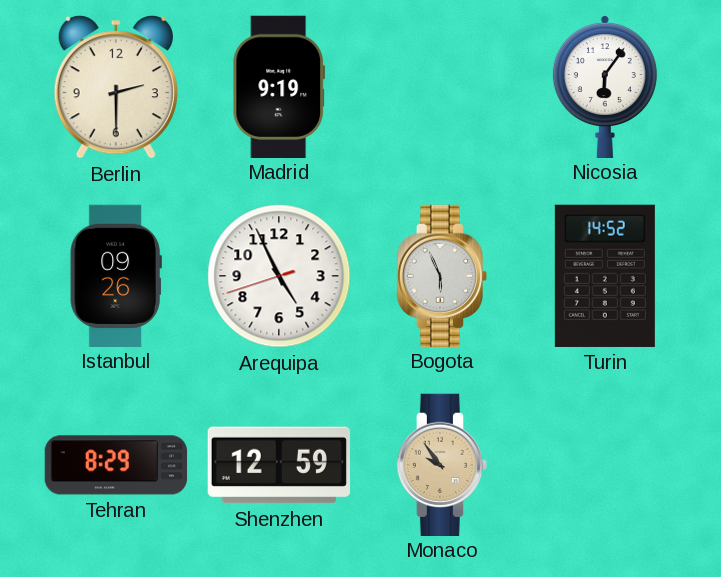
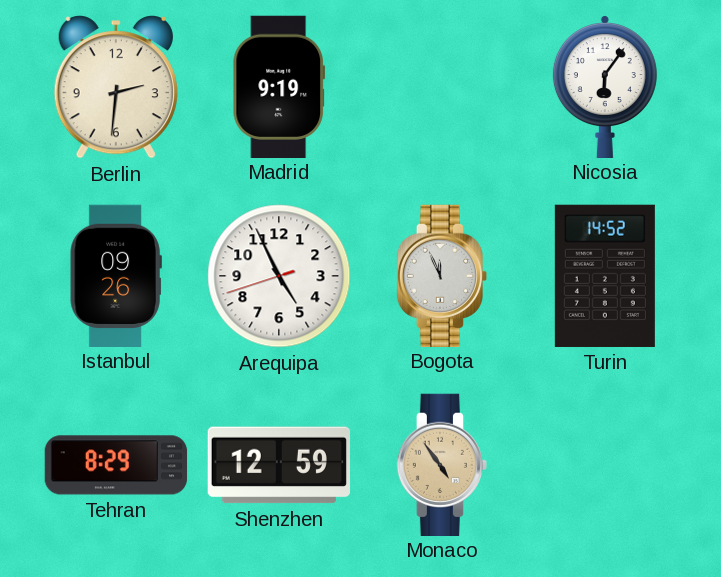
Berlin: 2:30 -> 2:31 (116, 87)
Bogota: 5:56 -> 11:56 (441, 275)
Monaco: 9:54 -> 4:54 (441, 464)
